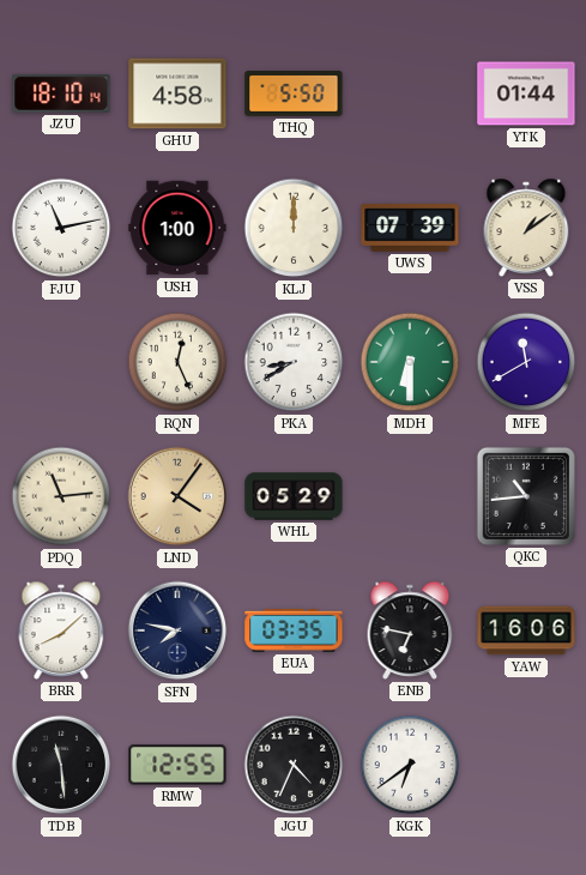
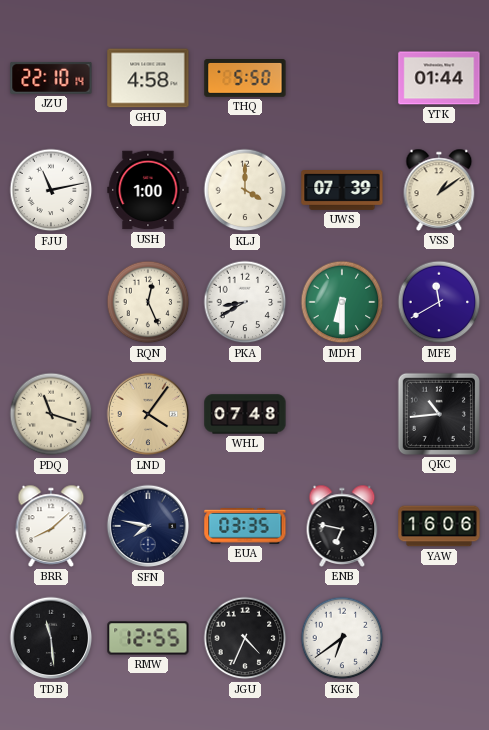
JZU: 18:10 -> 22:10 (51, 78)
KLJ: 12:00 -> 4:00 (245, 190)
PDQ: 11:14 -> 11:18 (51, 414)
WHL: 05:29 -> 07:48 (245, 414)
